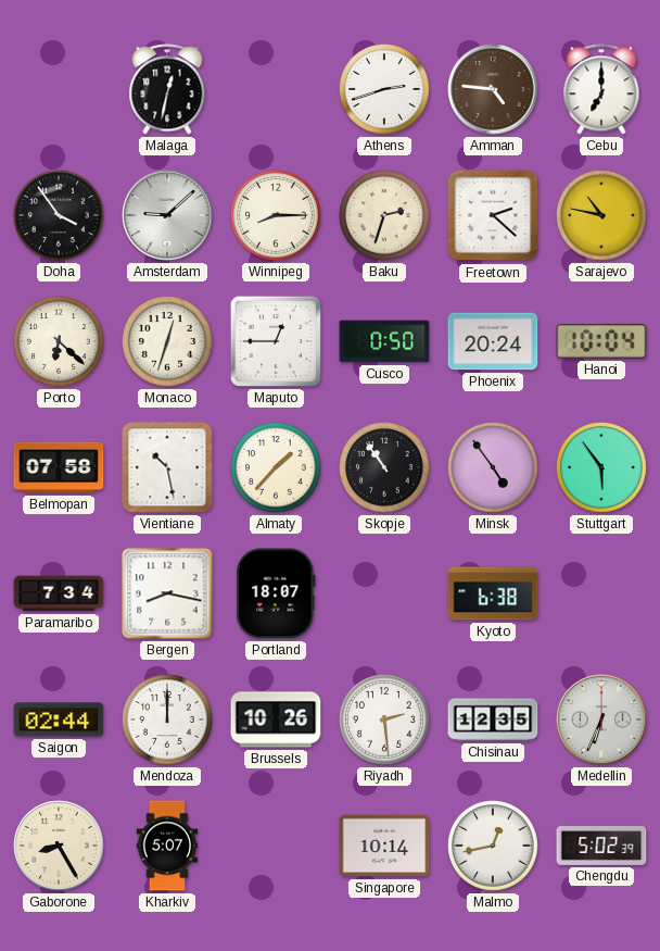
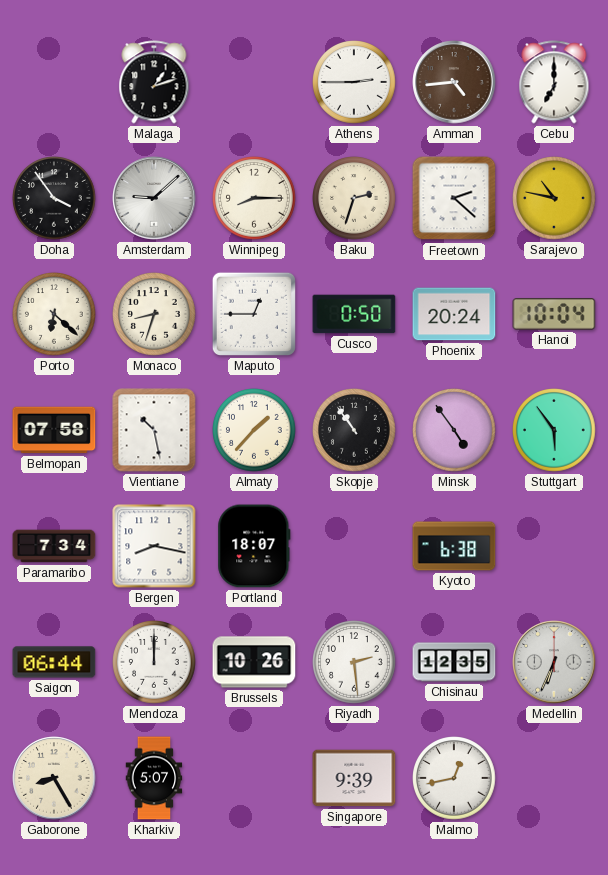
Malaga: 12:32 -> 1:12 (154, 82)
Athens: 2:42 -> 2:45 (355, 83)
Amman: 4:46 -> 4:44 (454, 82)
Monaco: 12:33 -> 8:33 (155, 315)
Saigon: 02:44 -> 06:44 (54, 662)
Singapore: 10:14 -> 9:39 (354, 778)
Chengdu: 5:02 -> none (601, 847)
